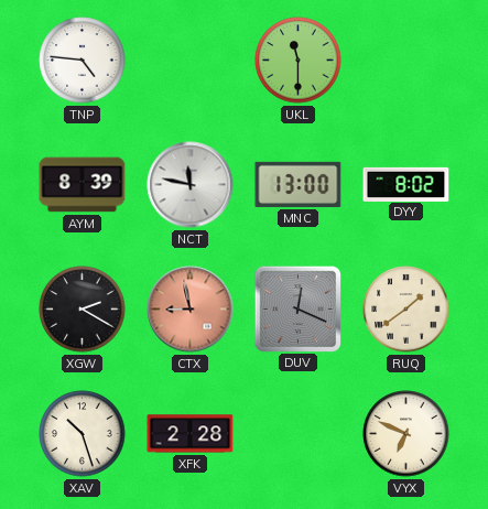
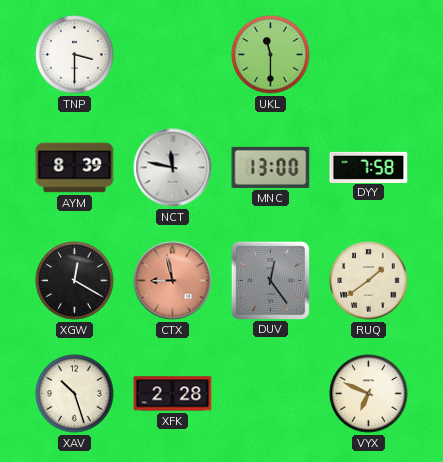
TNP: 4:46 -> 3:30 (75, 55)
DYY: 8:02 -> 7:58 (369, 167)
XGW: 2:20 -> 12:20 (75, 281)
DUV: 12:19 -> 12:24 (270, 280)
